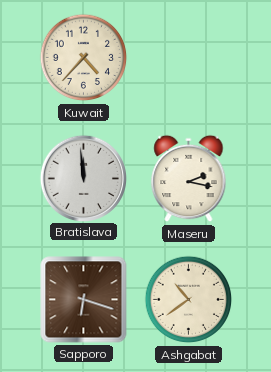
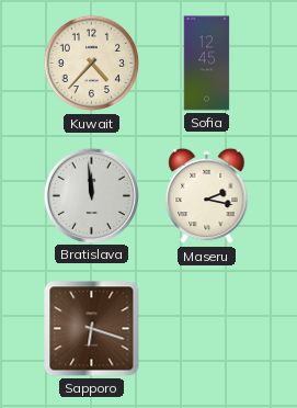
Sofia: none -> 12:45 (207, 64)
Ashgabat: 10:39 -> none (189, 300)
